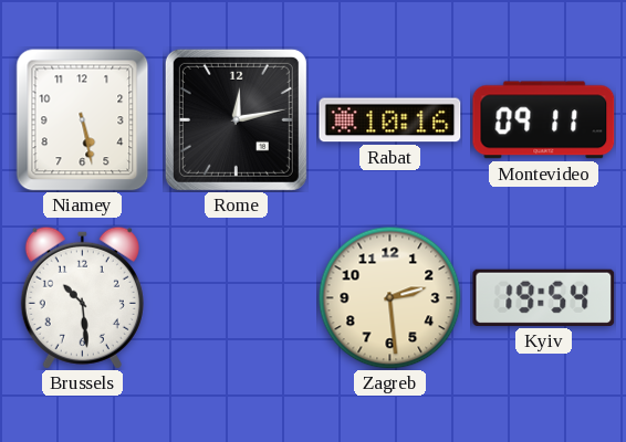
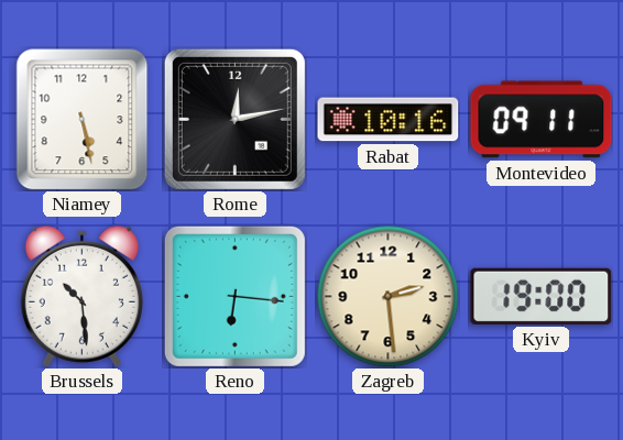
Reno: none -> 6:16 (234, 296)
Kyiv: 19:54 -> 19:00 (542, 296)
